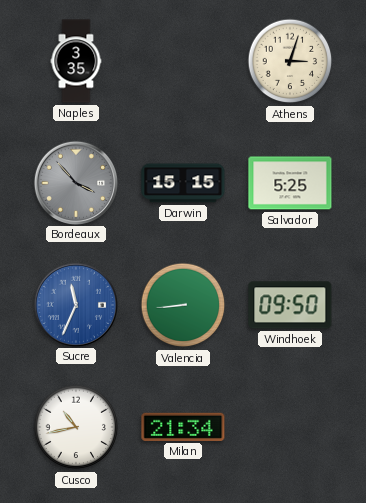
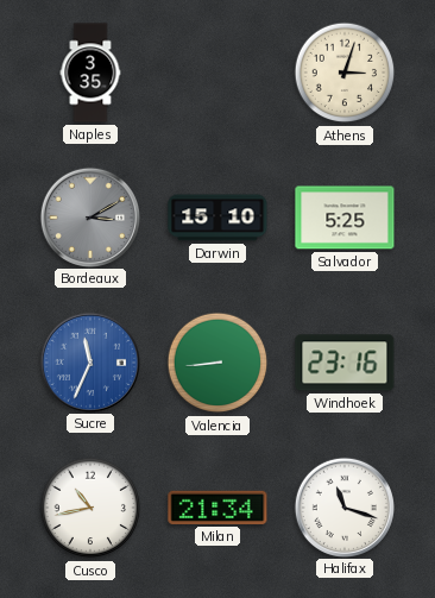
Bordeaux: 3:53 -> 3:10 (89, 216)
Darwin: 15:15 -> 15:10 (218, 218)
Windhoek: 09:50 -> 23:16 (345, 363)
Halifax: none -> 11:18 (343, 506)
